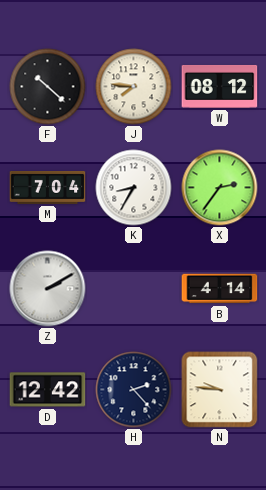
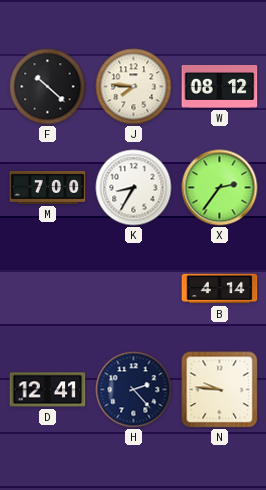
M: 7:04 -> 7:00 (48, 187)
Z: 2:10 -> none (48, 289)
D: 12:42 -> 12:41 (48, 390)
